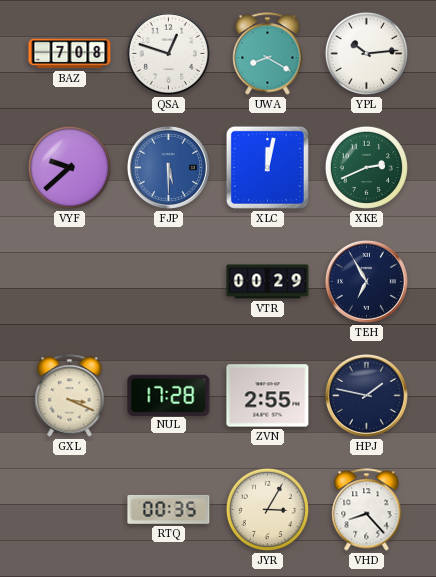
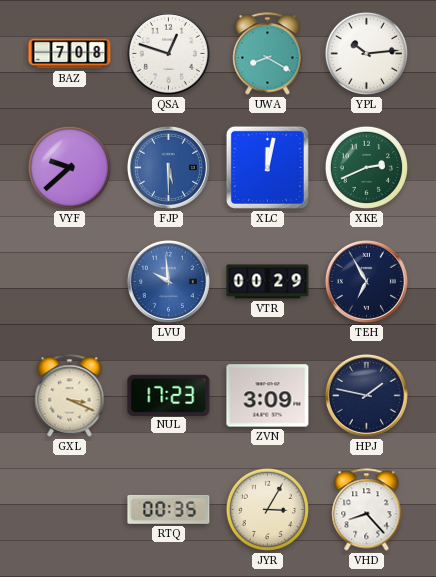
LVU: none -> 9:59 (168, 281)
NUL: 17:28 -> 17:23 (169, 395)
ZVN: 2:55 -> 3:09 (268, 396)
